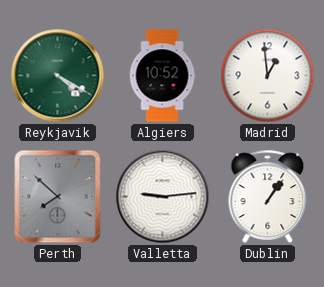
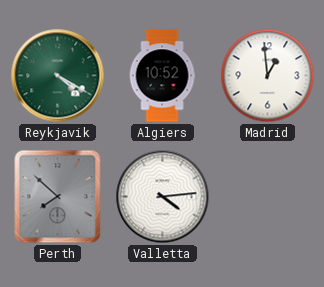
Valletta: 9:14 -> 4:14 (163, 197)
Dublin: 1:06 -> none (268, 196)
